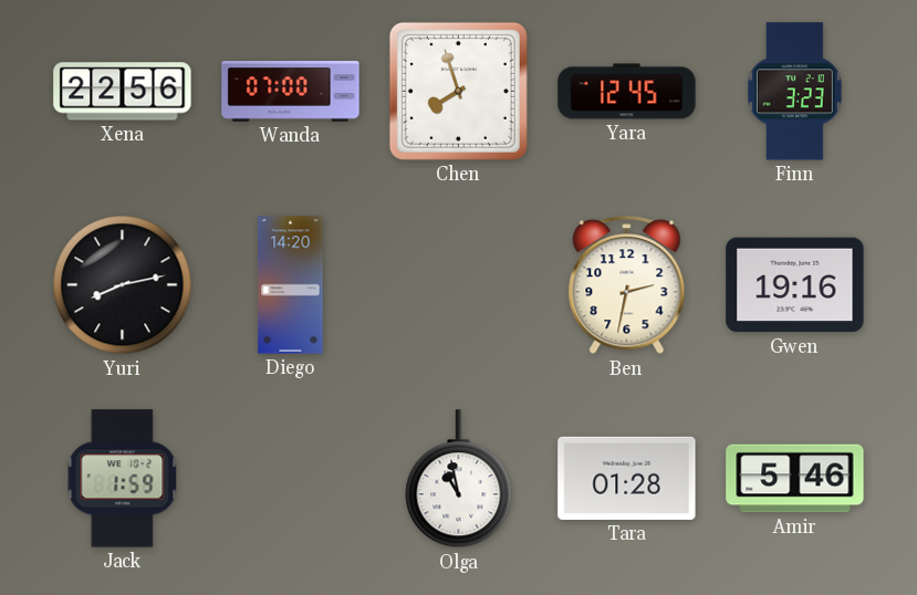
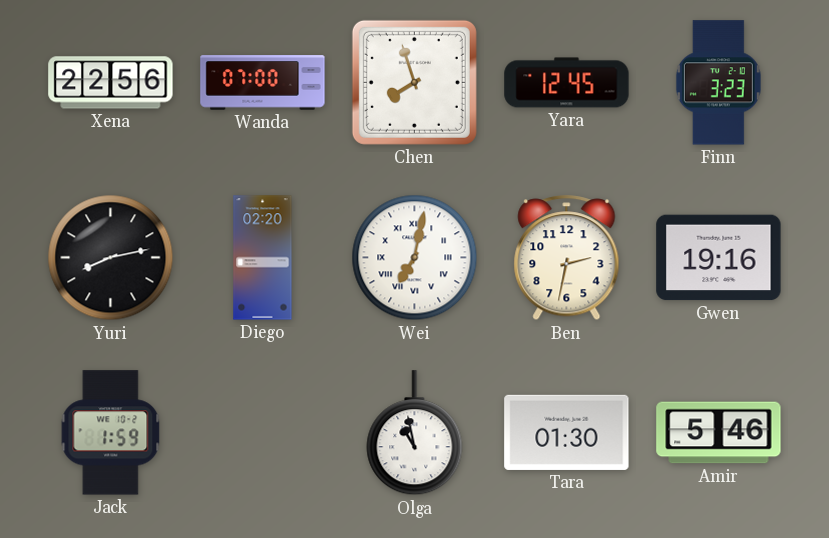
Diego: 14:20 -> 02:20 (263, 258)
Wei: none -> 7:02 (415, 258)
Tara: 01:28 -> 01:30 (567, 432)
